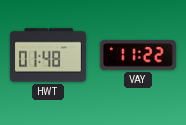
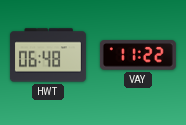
HWT: 01:48 -> 06:48 (48, 55)
